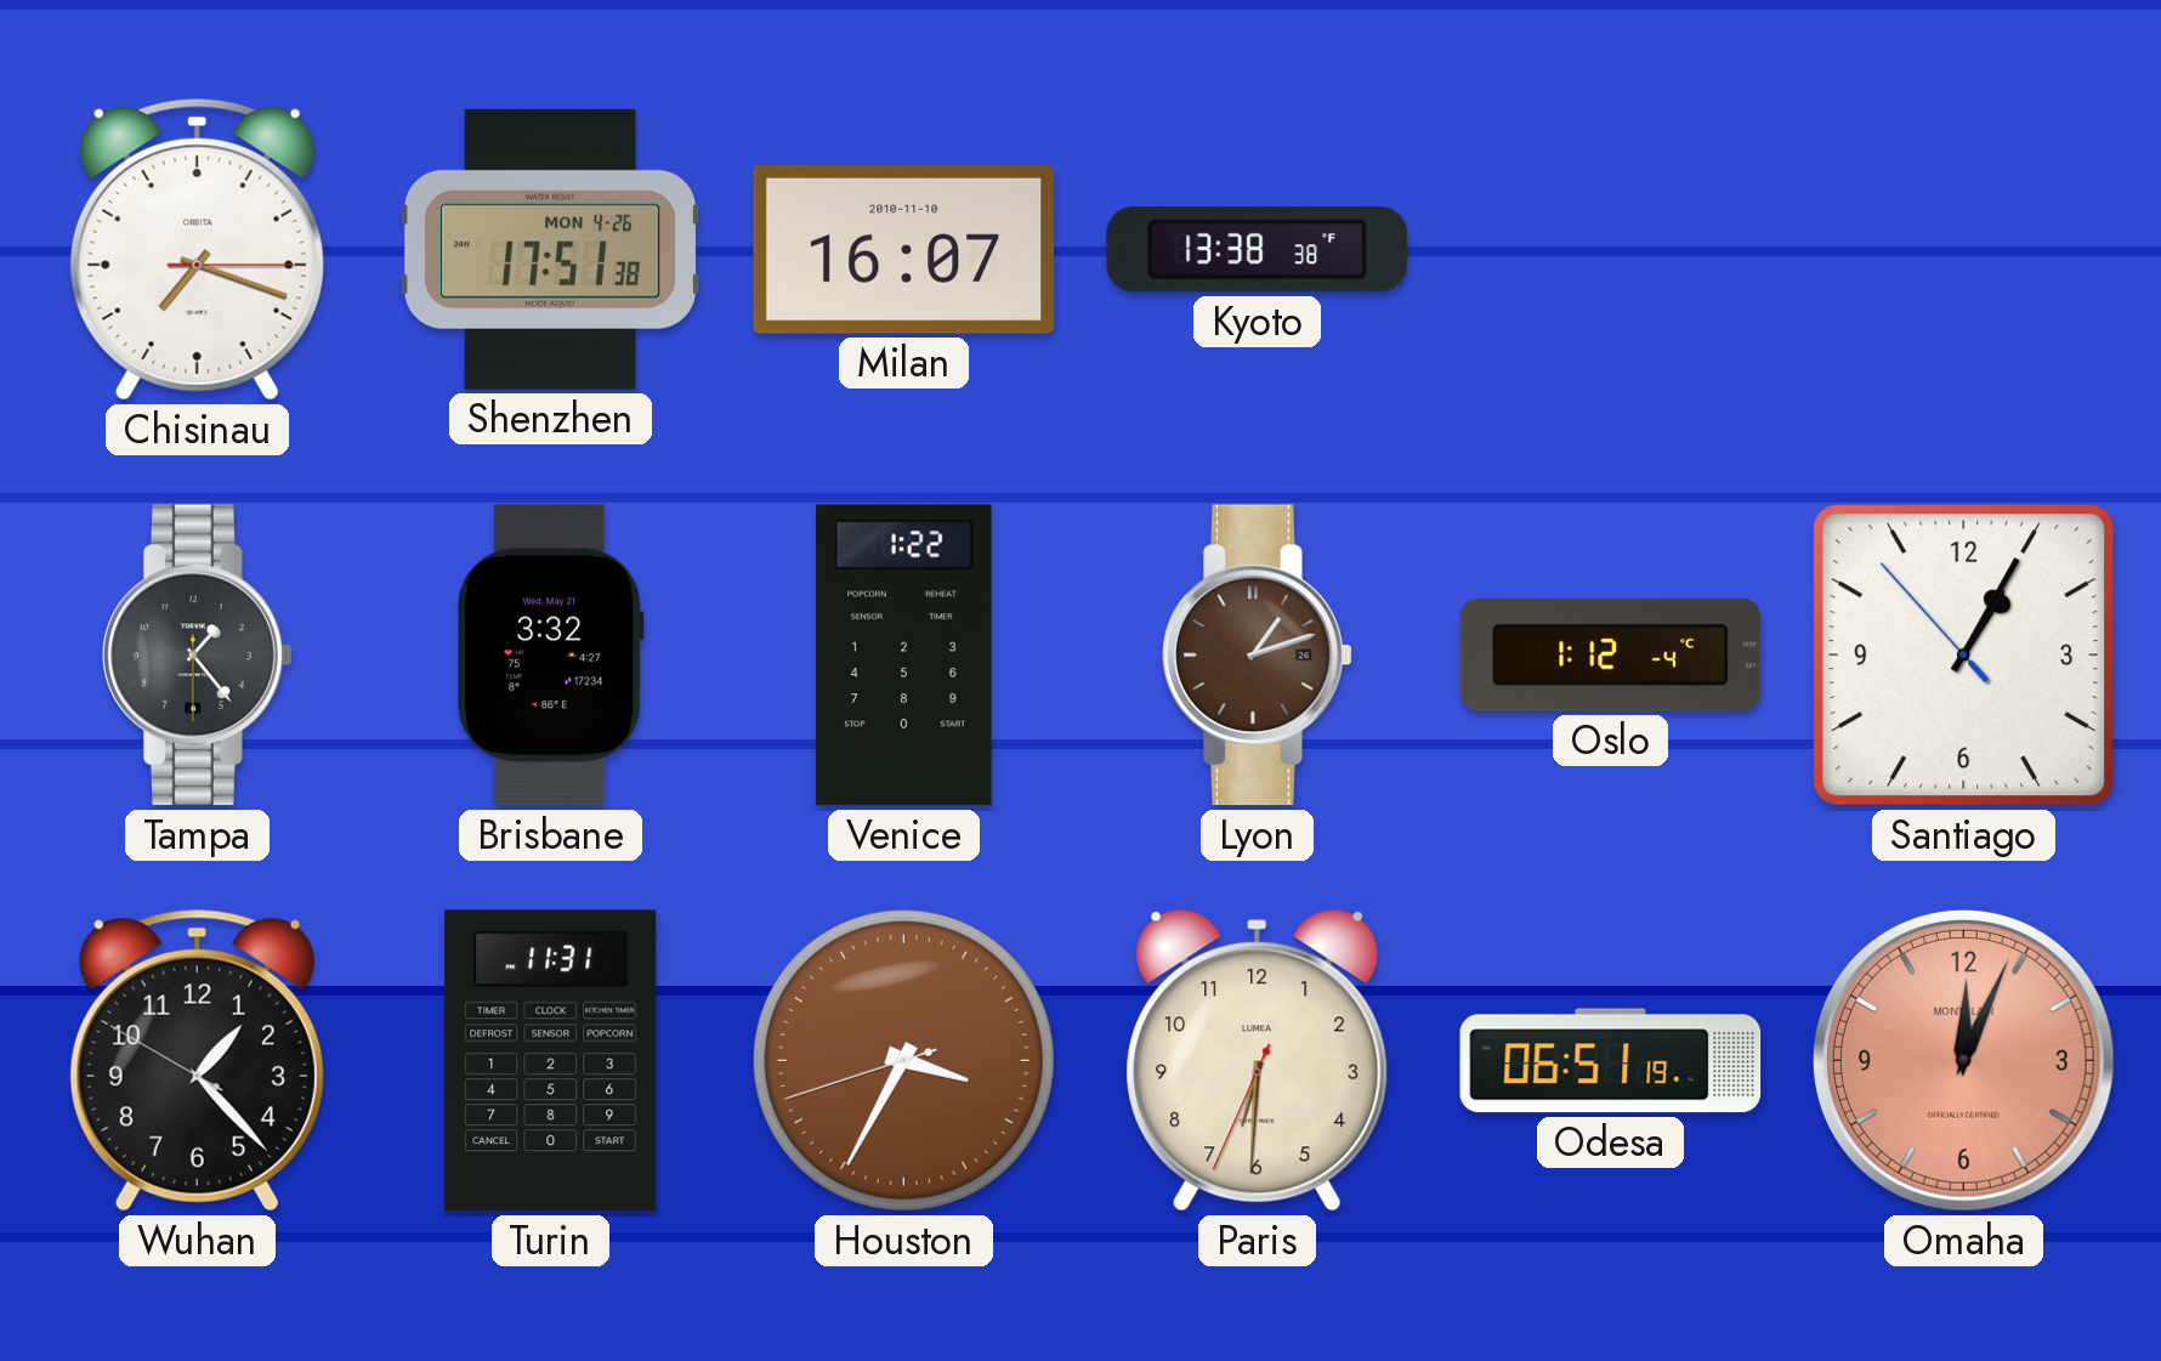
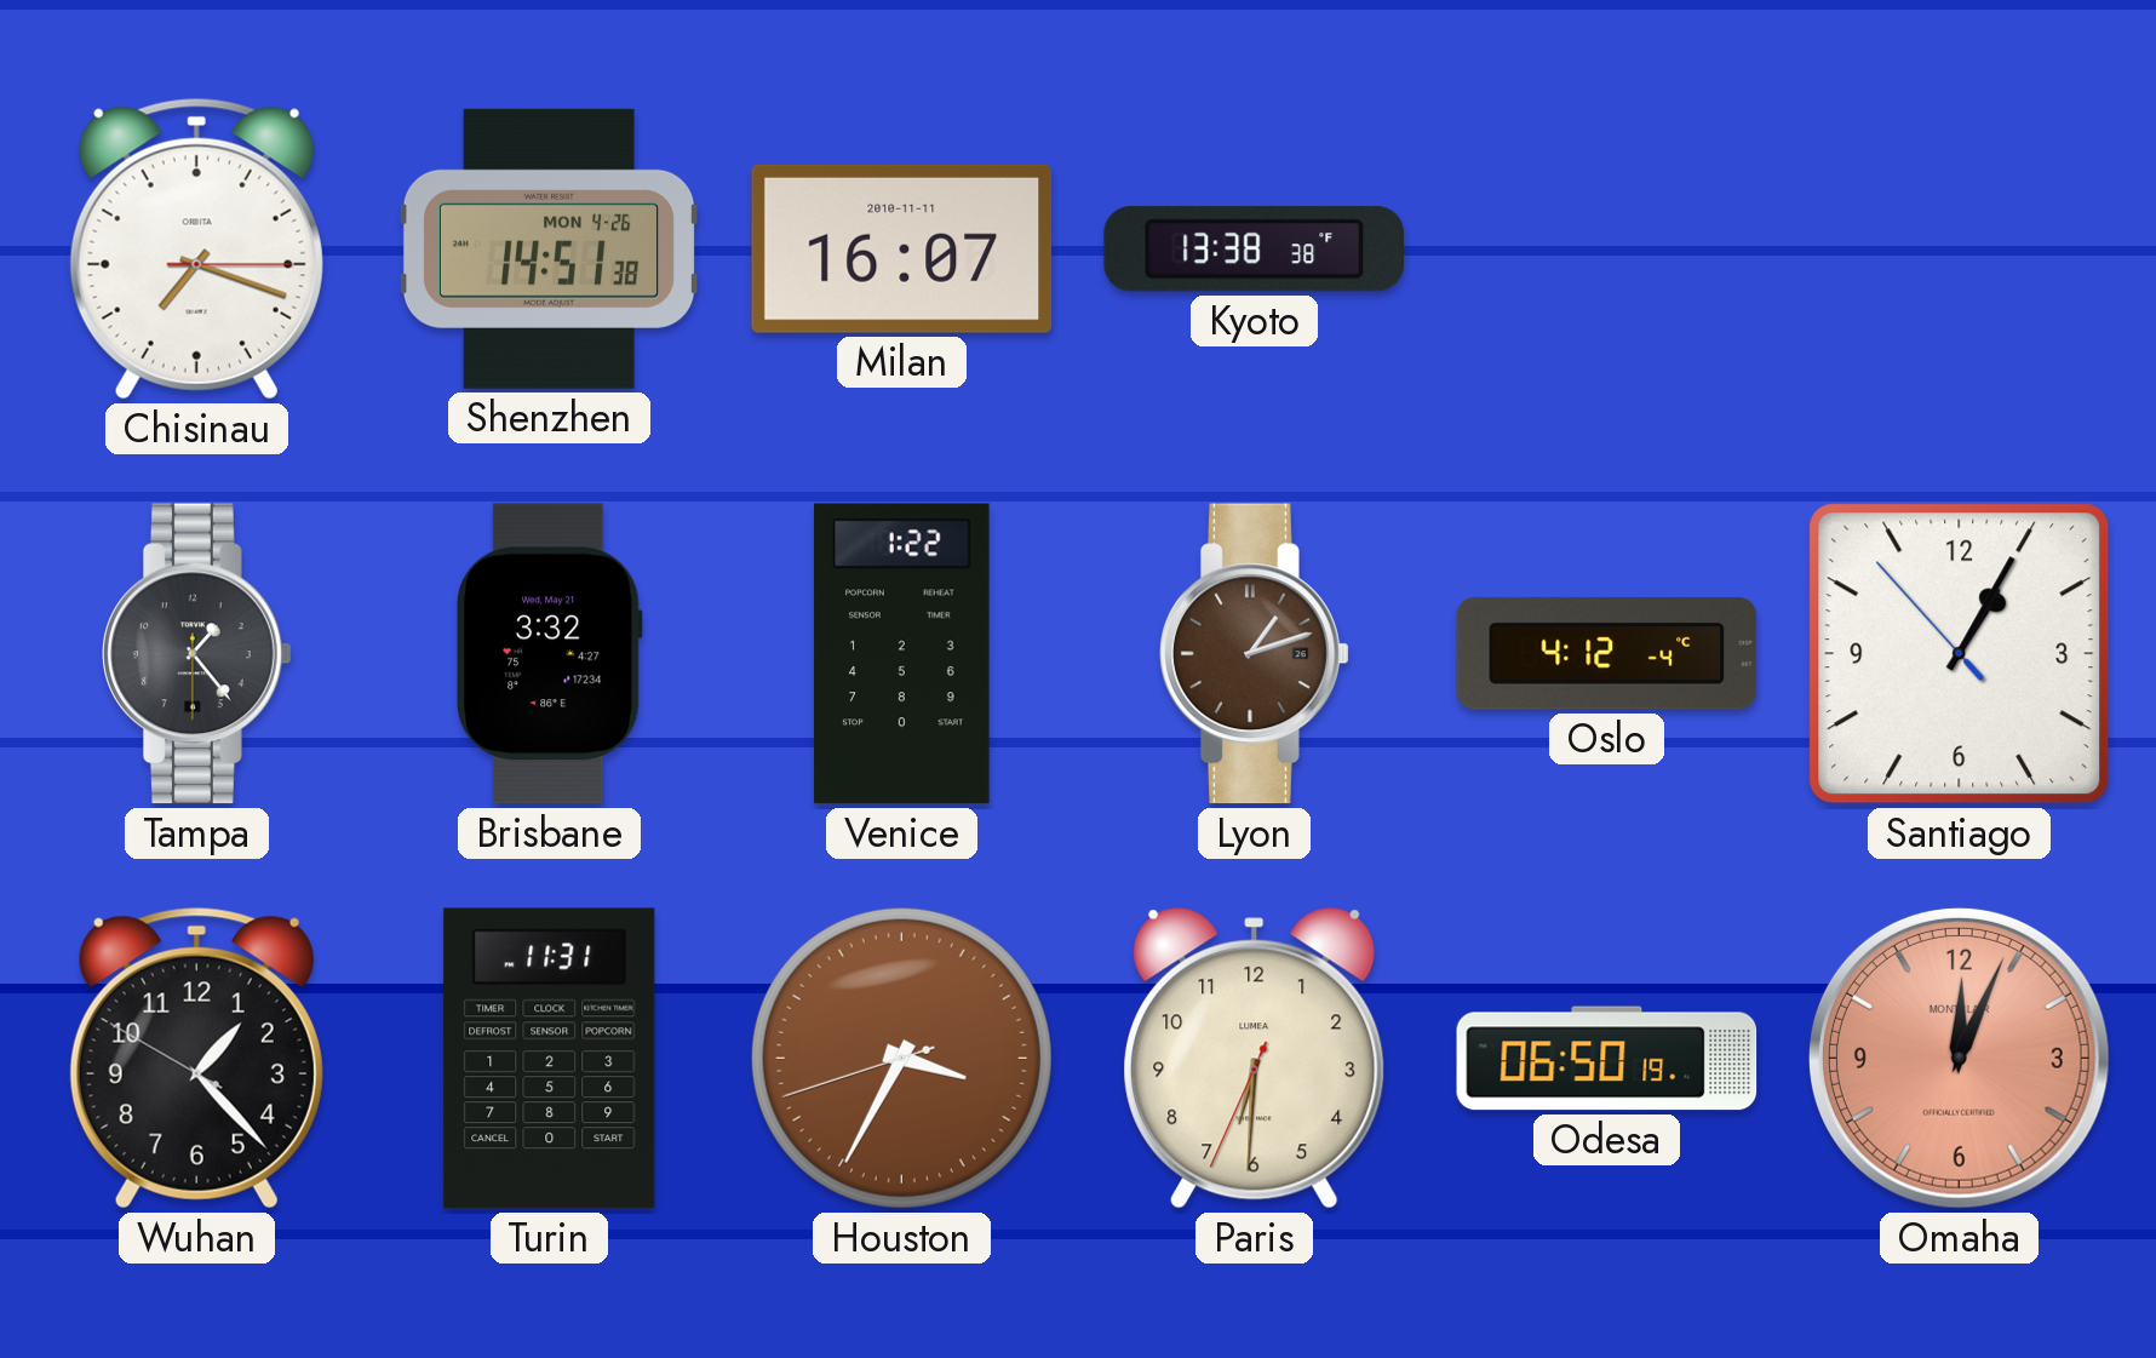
Shenzhen: 17:51 -> 14:51 (549, 248)
Milan date: 2010-11-10 -> 2010-11-11 (901, 248)
Oslo: 1:12 -> 4:12 (1607, 654)
Odesa: 06:51 -> 06:50 (1607, 1059)
